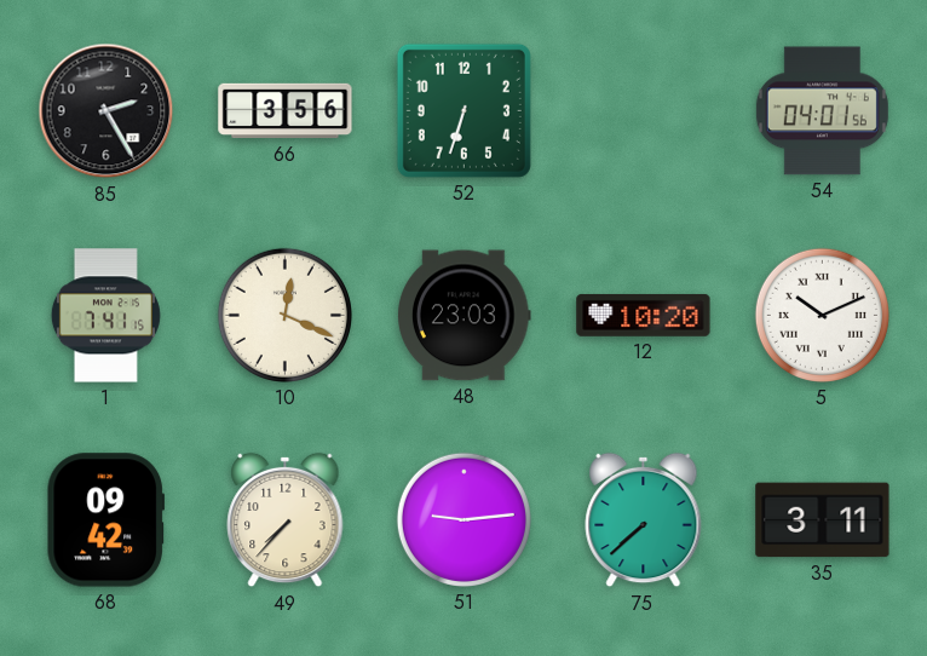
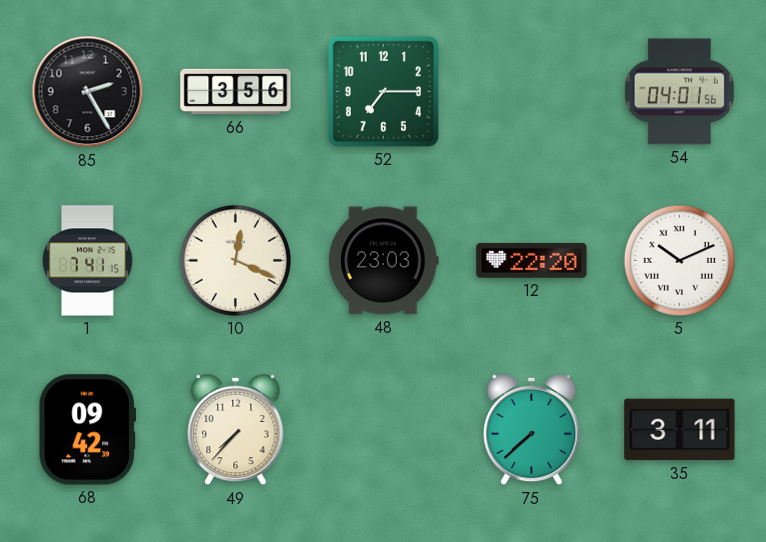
52: 6:33 -> 7:15 (383, 91)
12: 10:20 -> 22:20 (532, 260)
51: 9:14 -> none (463, 519)
